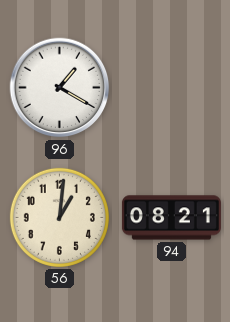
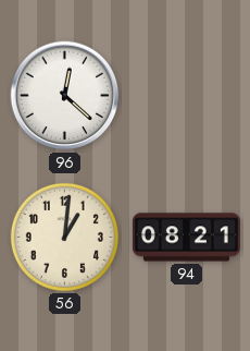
96: 1:20 -> 12:22 (65, 96)
